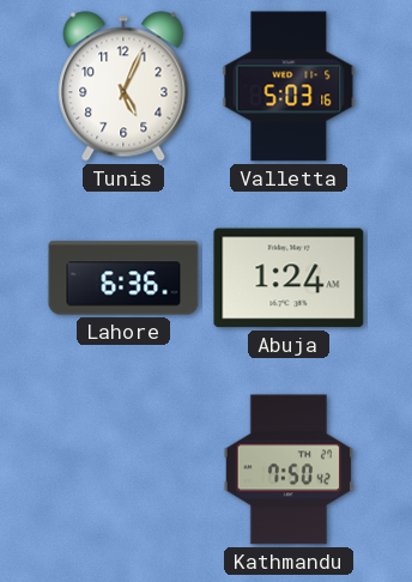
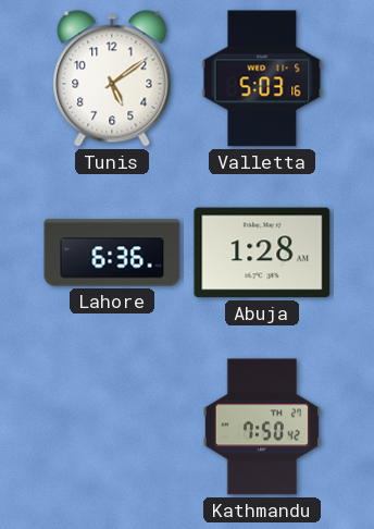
Tunis: 5:04 -> 5:09 (112, 78)
Abuja: 1:24 -> 1:28 (262, 253)
